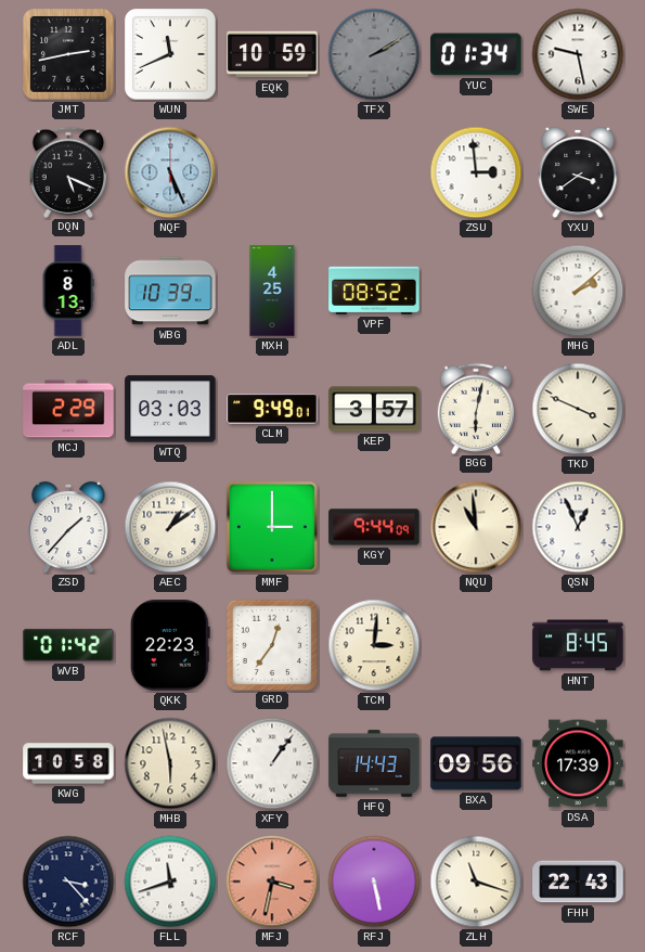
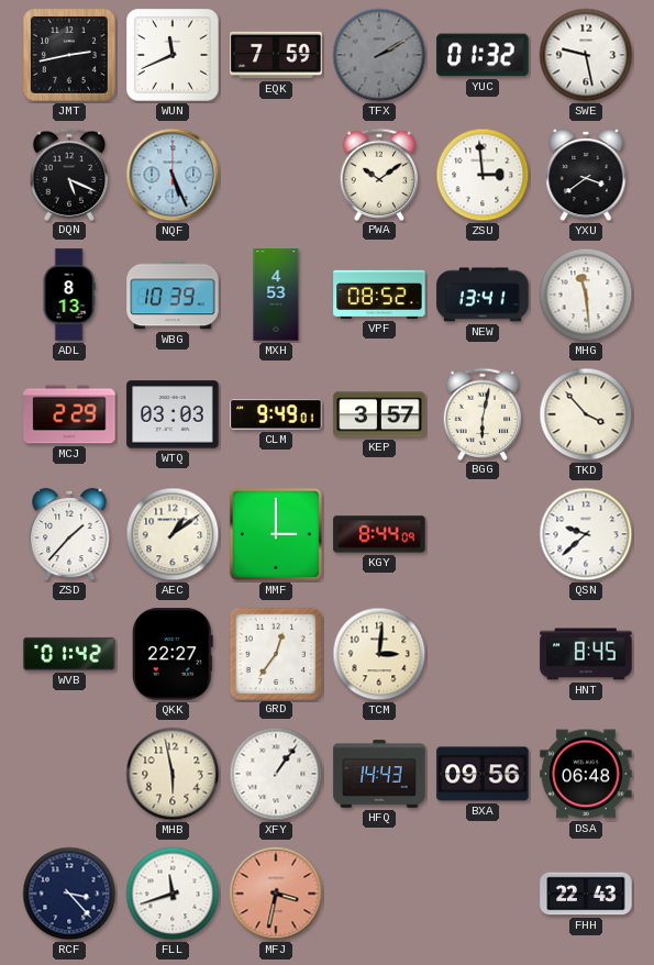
EQK: 10:59 -> 7:59 (276, 55)
YUC: 01:34 -> 01:32 (483, 55)
PWA: none -> 10:09 (379, 174)
MXH: 4:25 -> 4:53 (276, 295)
NEW: none -> 13:41 (483, 295)
MHG: 2:08 -> 11:29 (586, 295)
TKD: 3:49 -> 3:53 (586, 414)
KGY: 9:44 -> 8:44 (379, 534)
NQU: 10:59 -> none (476, 527)
QSN: 12:56 -> 9:38 (586, 534)
QKK: 22:23 -> 22:27 (173, 654)
KWG: 10:58 -> none (68, 763)
DSA: 17:39 -> 06:48 (586, 774)
RFJ: 5:28 -> none (374, 882)
ZLH: 11:18 -> none (476, 882)
